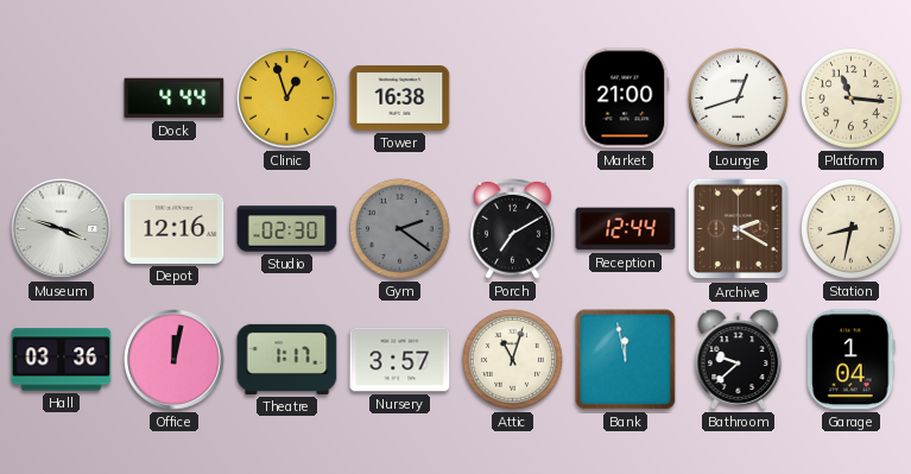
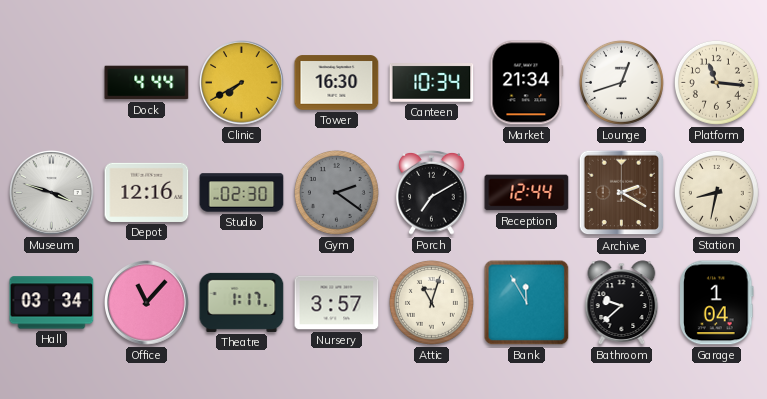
Clinic: 12:57 -> 7:40 (242, 83)
Tower: 16:38 -> 16:30 (337, 83)
Canteen: none -> 10:34 (432, 83)
Market: 21:00 -> 21:34 (527, 83)
Hall: 03:36 -> 03:34 (52, 303)
Office: 12:02 -> 11:07 (147, 303)
Bank: 11:58 -> 11:55 (527, 303)
